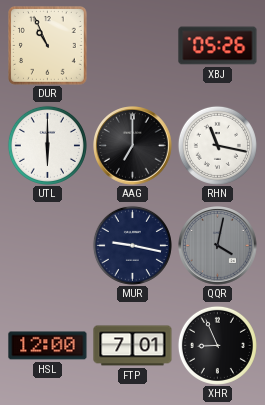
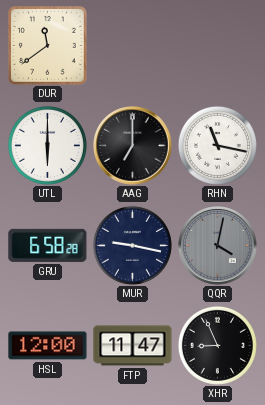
DUR: 10:56 -> 11:39 (48, 46)
XBJ: 05:26 -> none (218, 46)
GRU: none -> 6:58 (48, 245)
FTP: 7:01 -> 11:47 (133, 346)
